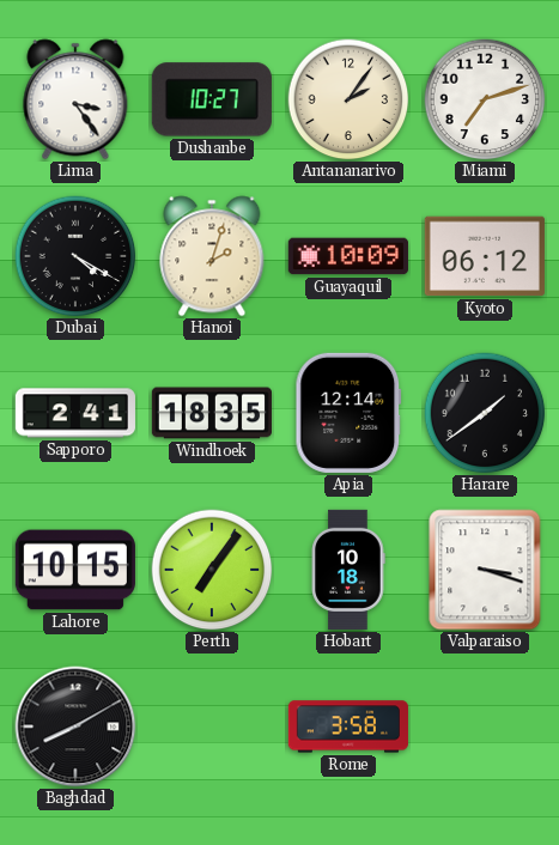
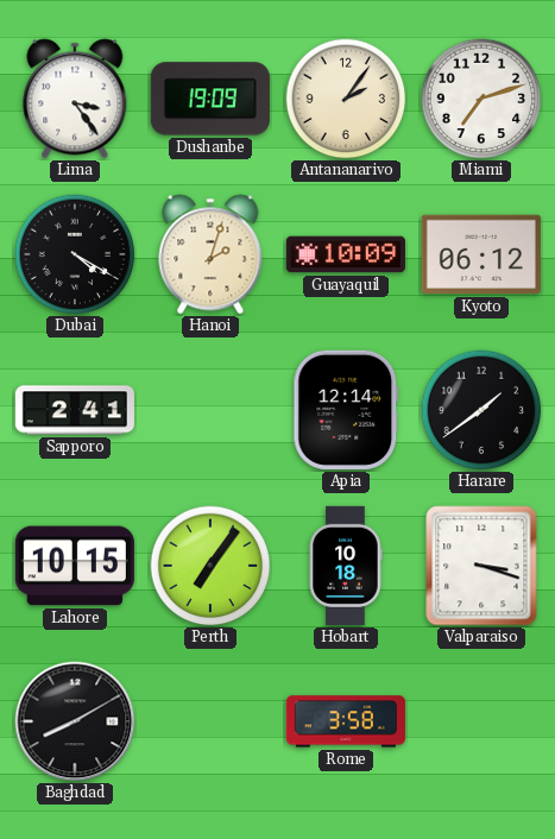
Dushanbe: 10:27 -> 19:09 (210, 99)
Windhoek: 18:35 -> none (212, 413)
